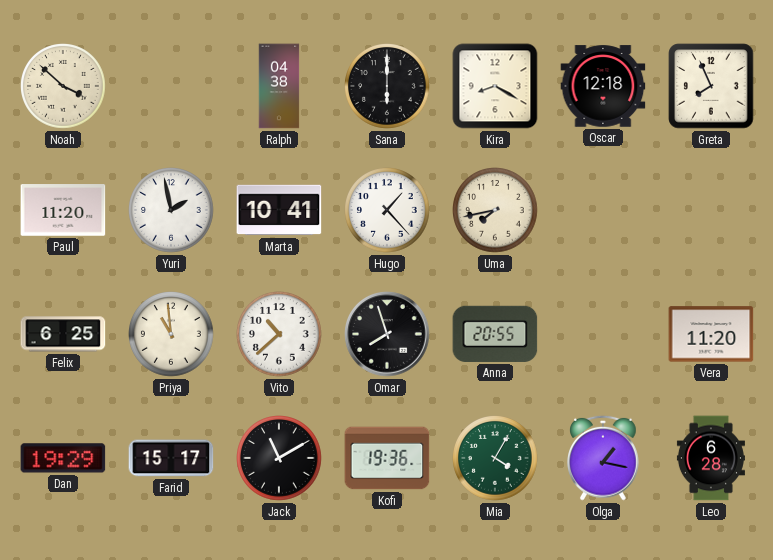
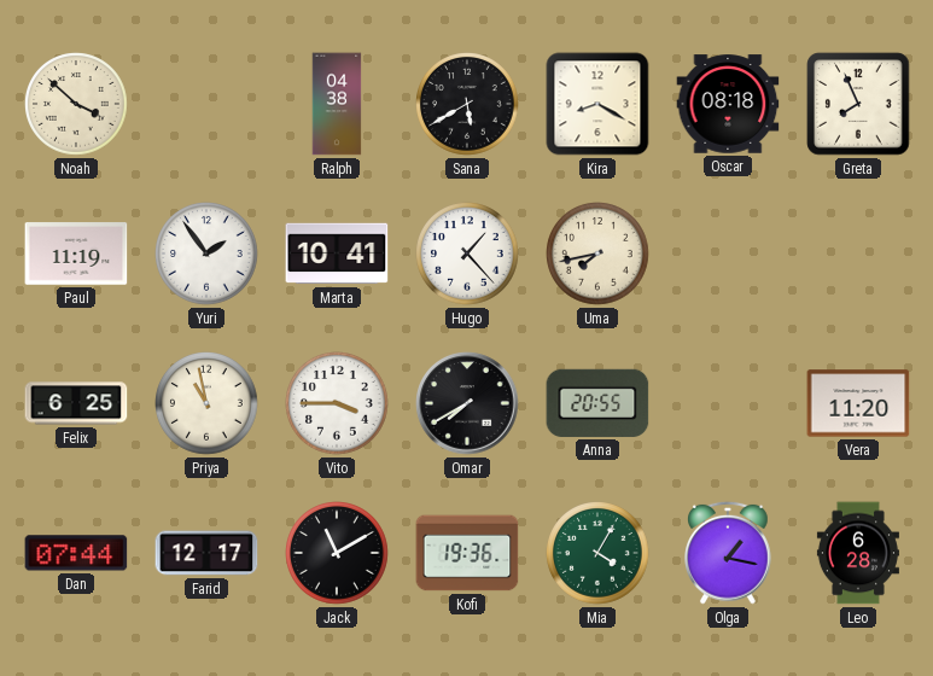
Sana: 6:00 -> 5:40 (467, 105)
Oscar: 12:18 -> 08:18 (728, 104)
Paul: 11:20 -> 11:19 (76, 253)
Yuri: 1:58 -> 1:54 (206, 255)
Priya: 10:59 -> 10:58 (206, 404)
Vito: 10:38 -> 3:45 (337, 404)
Omar: 7:57 -> 7:40 (467, 403)
Dan: 19:29 -> 07:44 (76, 553)
Farid: 15:17 -> 12:17 (206, 553)
